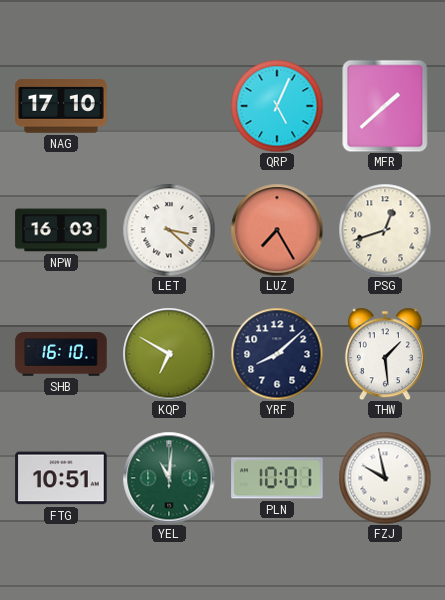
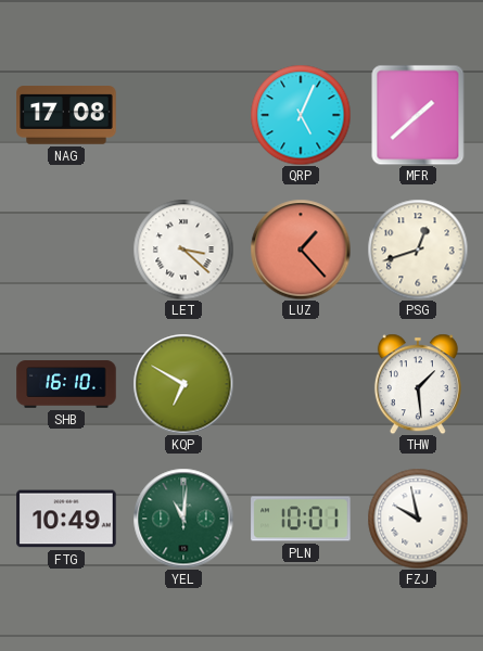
NAG: 17:10 -> 17:08 (66, 115)
NPW: 16:03 -> none (61, 230)
LUZ: 7:25 -> 1:23 (301, 250)
YRF: 8:08 -> none (277, 354)
FTG: 10:51 -> 10:49 (66, 519)
